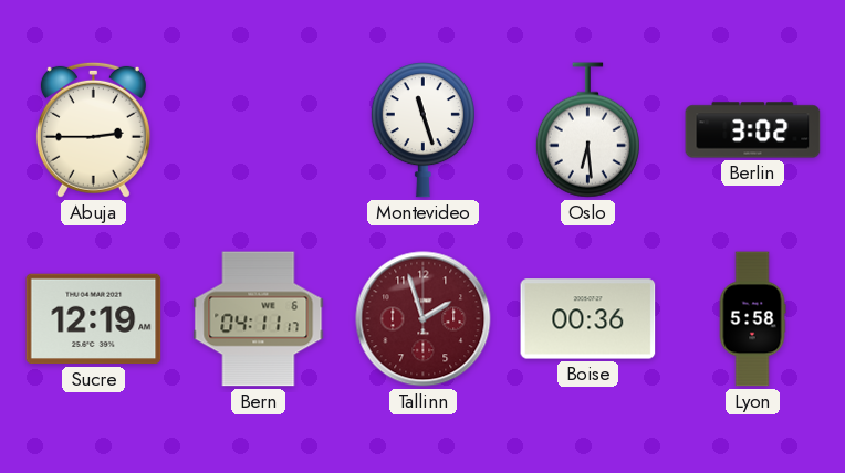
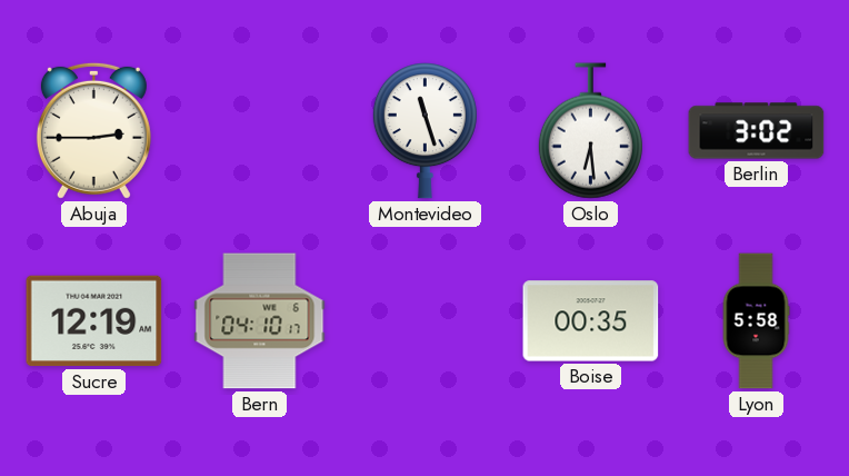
Bern: 04:11 -> 04:10 (260, 321)
Tallinn: 1:57 -> none (424, 319)
Boise: 00:36 -> 00:35 (591, 321)
